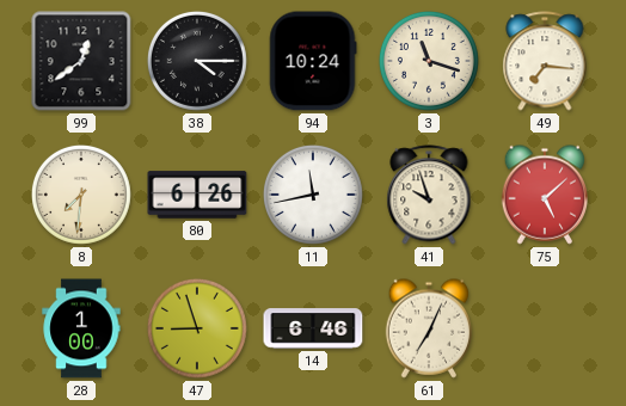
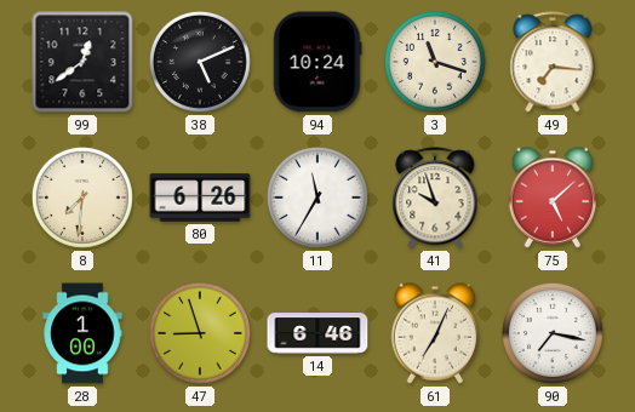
38: 4:15 -> 5:11 (200, 62)
11: 11:43 -> 11:35 (317, 198)
90: none -> 7:17 (553, 333)
